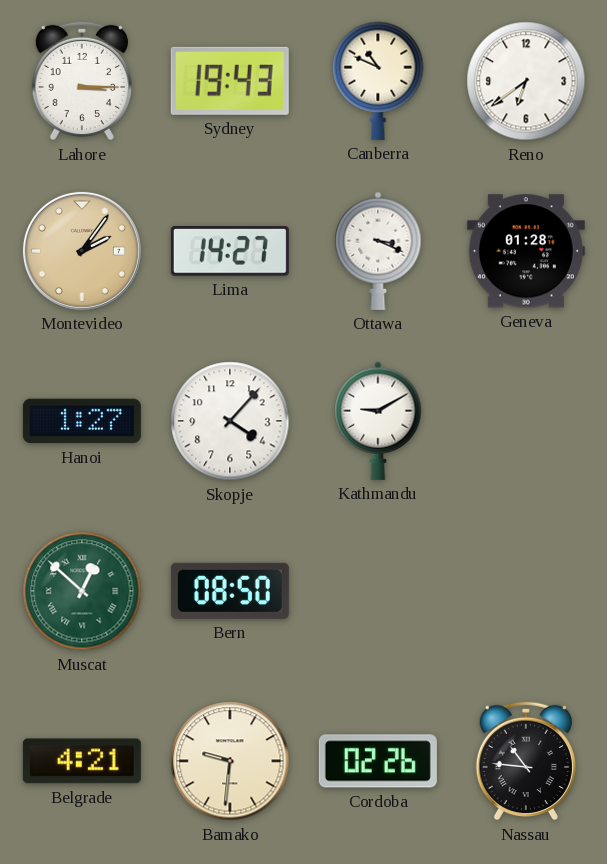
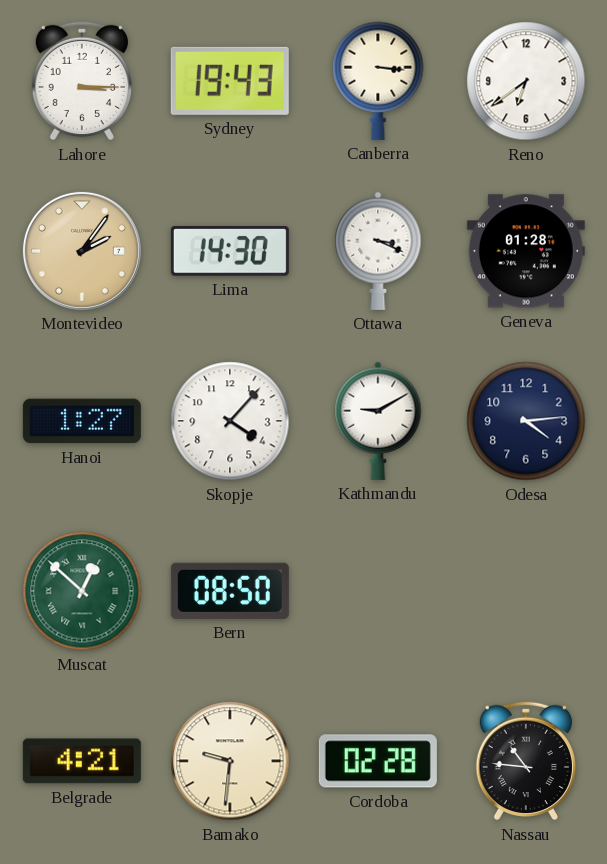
Canberra: 10:49 -> 3:16 (378, 81)
Lima: 14:27 -> 14:30 (230, 252)
Odesa: none -> 4:14 (526, 421)
Cordoba: 02:26 -> 02:28 (378, 761)
